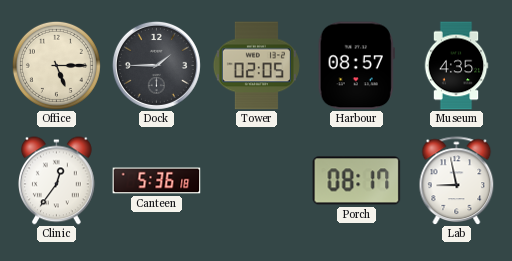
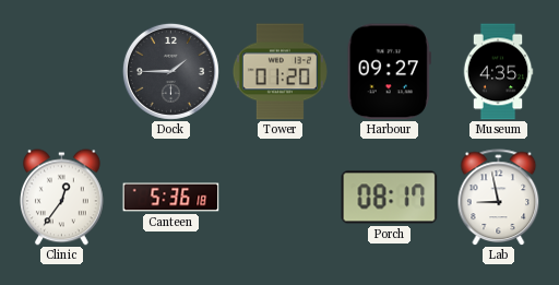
Office: 5:15 -> none (56, 65)
Tower: 02:05 -> 01:20 (279, 72)
Harbour: 08:57 -> 09:27 (389, 72)
